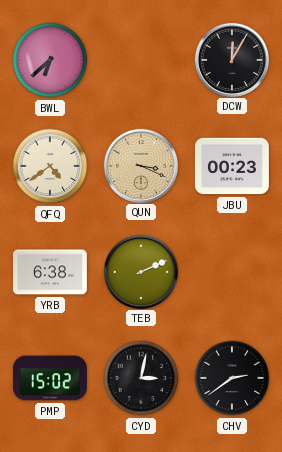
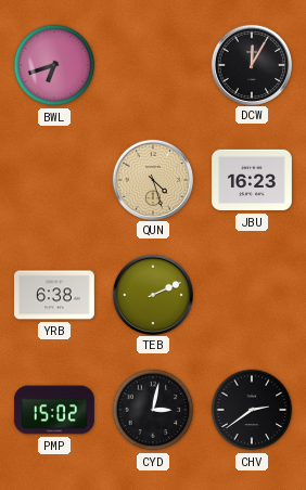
BWL: 6:38 -> 6:42 (54, 65)
QFQ: 4:39 -> none (50, 166)
QUN: 3:19 -> 4:27 (152, 179)
JBU: 00:23 -> 16:23 (252, 180)
